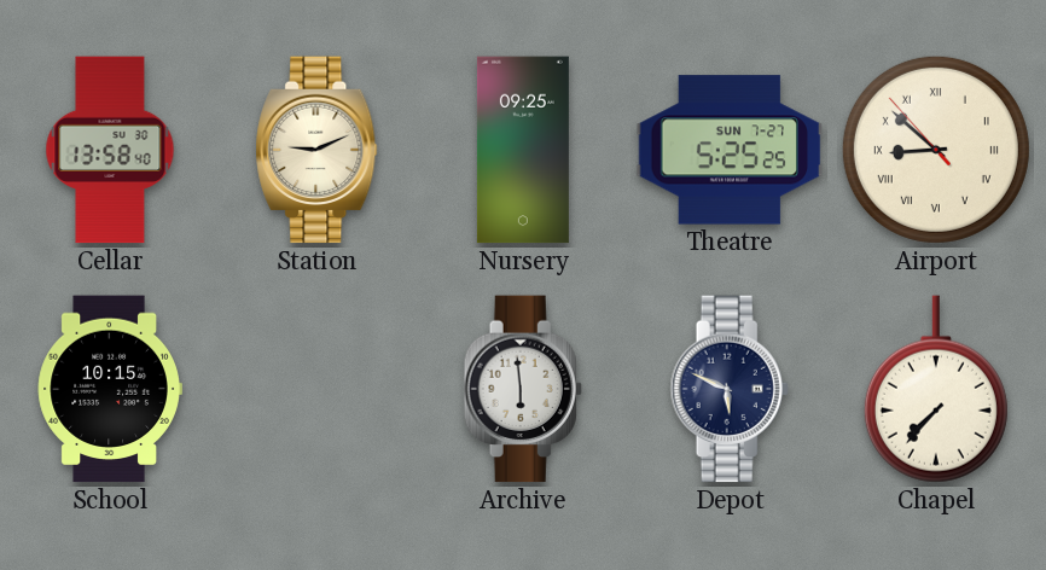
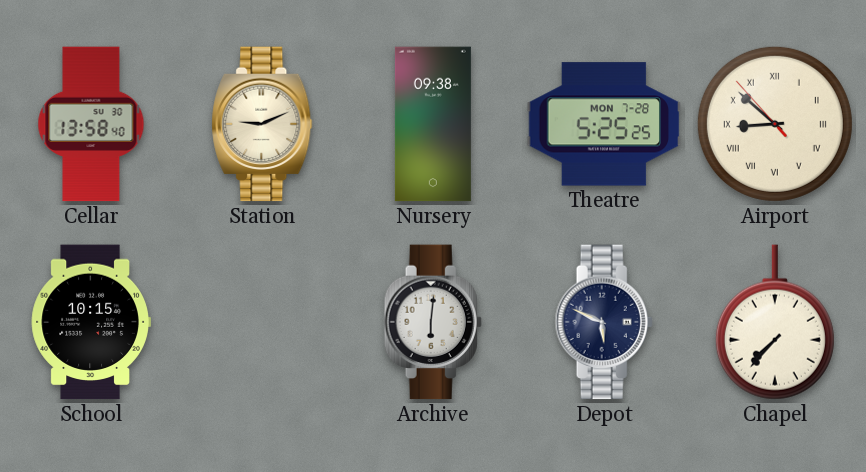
Nursery: 09:25 -> 09:38 (433, 124)
Theatre date: SUN 7-27 -> MON 7-28 (604, 124)
Archive: 5:59 -> 6:01 (433, 322)
